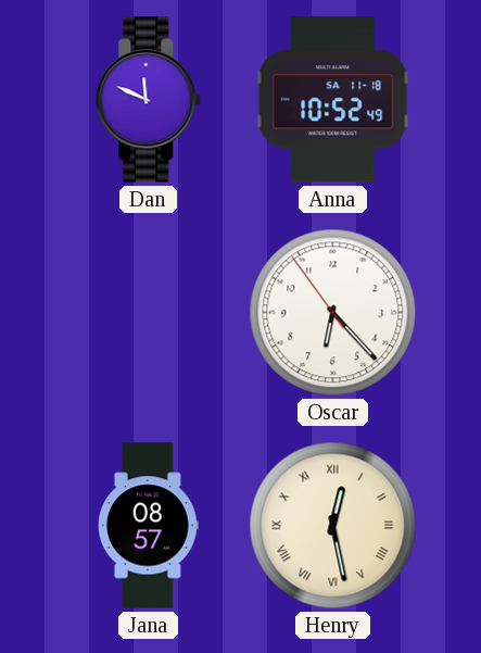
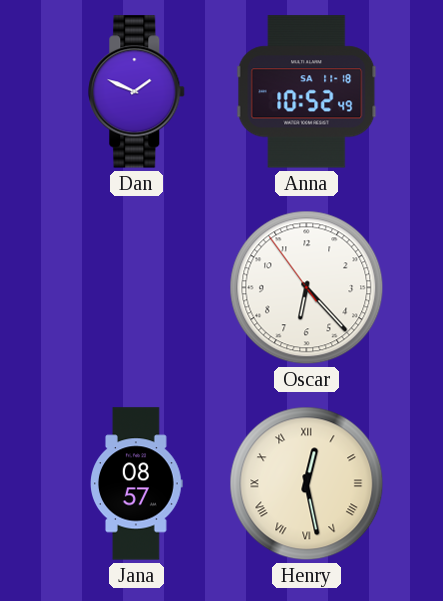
Dan: 11:49 -> 1:49 (137, 92)
